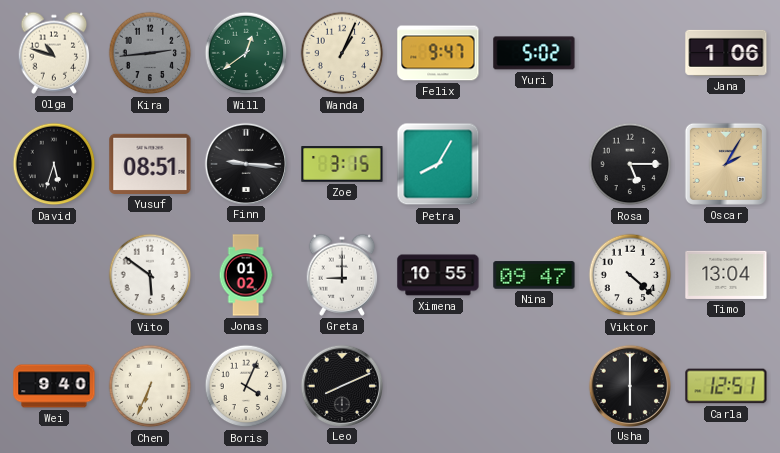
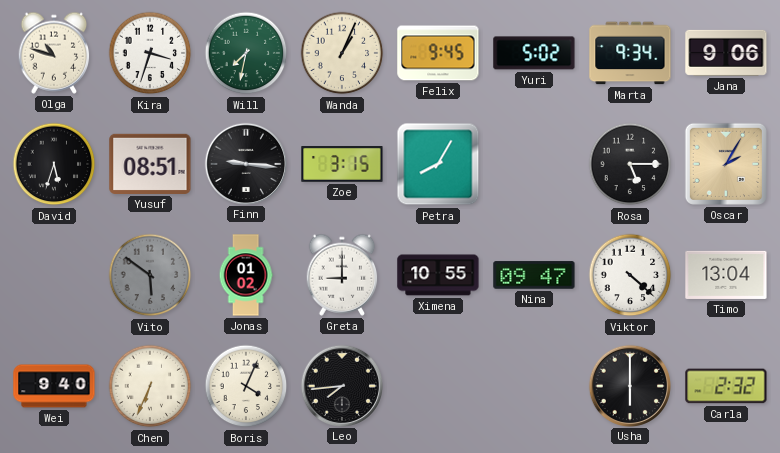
Kira: 2:44 -> 3:33 (150, 53)
Kira dial: grey -> white (150, 53)
Will: 12:39 -> 7:32 (246, 53)
Felix: 9:47 -> 9:45 (438, 53)
Marta: none -> 9:34 (630, 53)
Jana: 1:06 -> 9:06 (726, 53)
Vito dial: white -> grey (150, 275)
Leo: 8:11 -> 7:44 (341, 385)
Carla: 12:51 -> 2:32 (726, 386)
